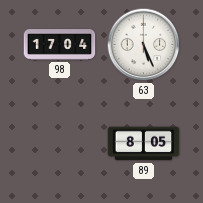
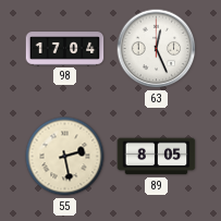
63: 5:26 -> 12:26 (157, 49)
55: none -> 2:28 (65, 157)
